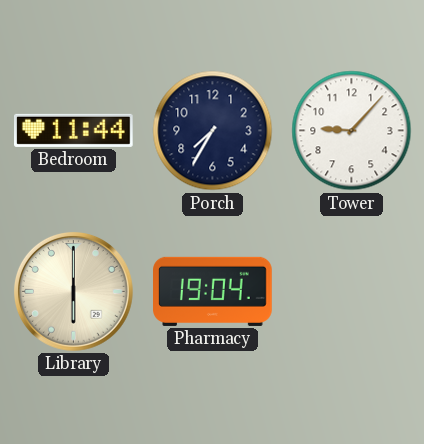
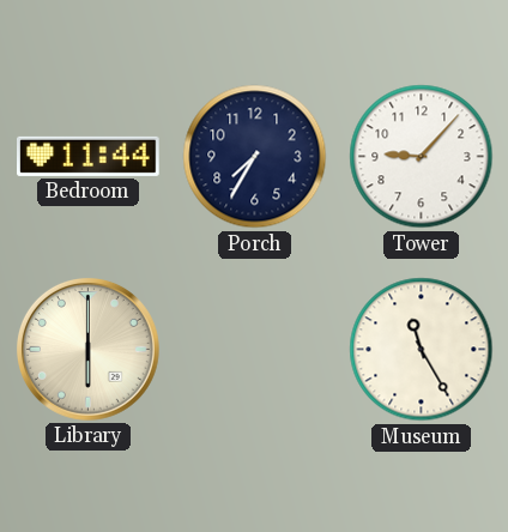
Pharmacy: 19:04 -> none (213, 291)
Museum: none -> 11:25 (422, 350)
